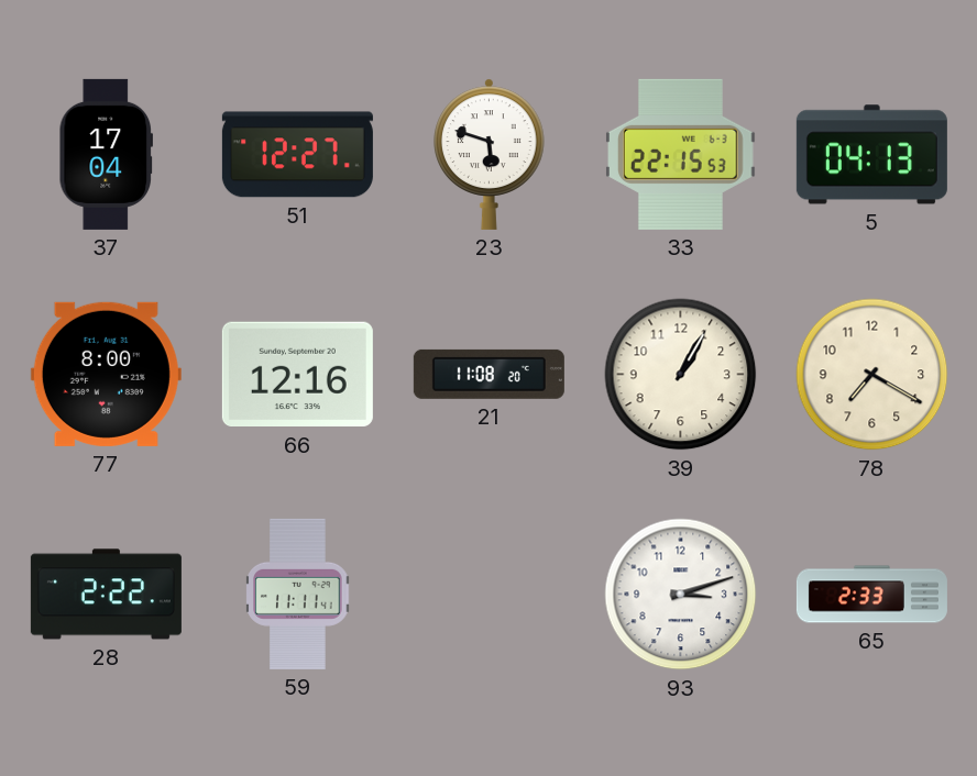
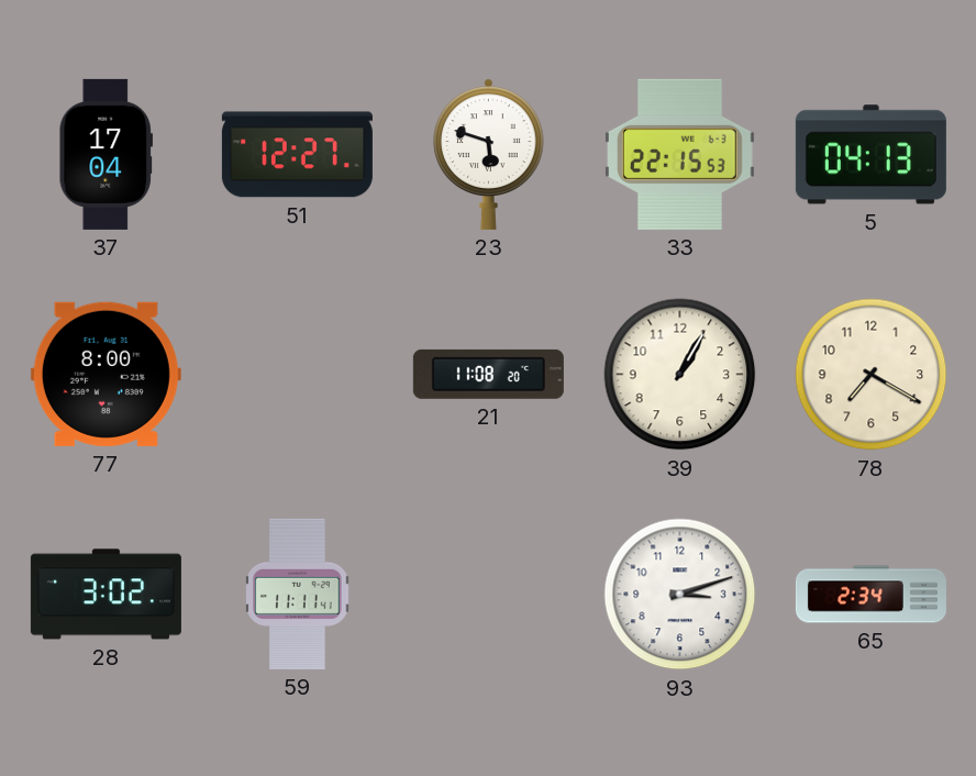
66: 12:16 -> none (297, 375)
28: 2:22 -> 3:02 (106, 595)
65: 2:33 -> 2:34 (870, 595)
